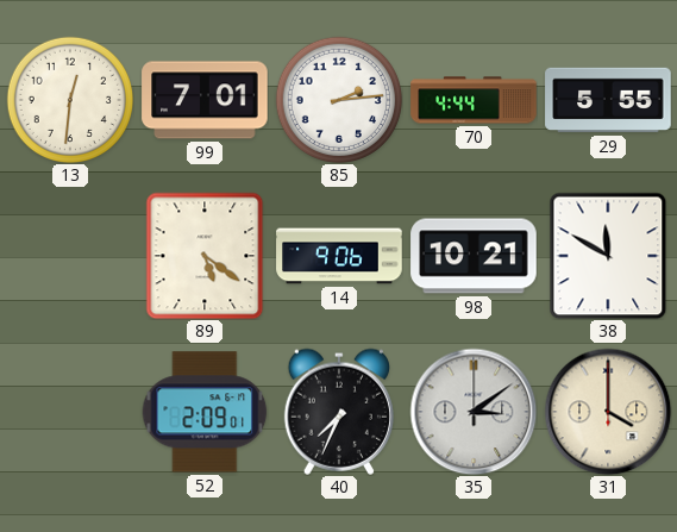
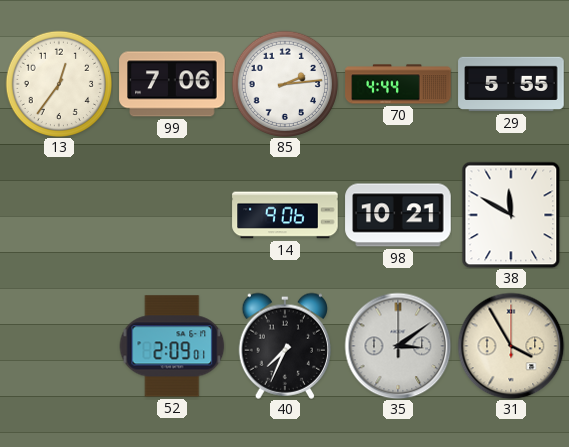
13: 12:31 -> 12:36 (58, 83)
99: 7:01 -> 7:06 (172, 84)
89: 5:21 -> none (205, 256)
31: 4:00 -> 3:55 (511, 346)
